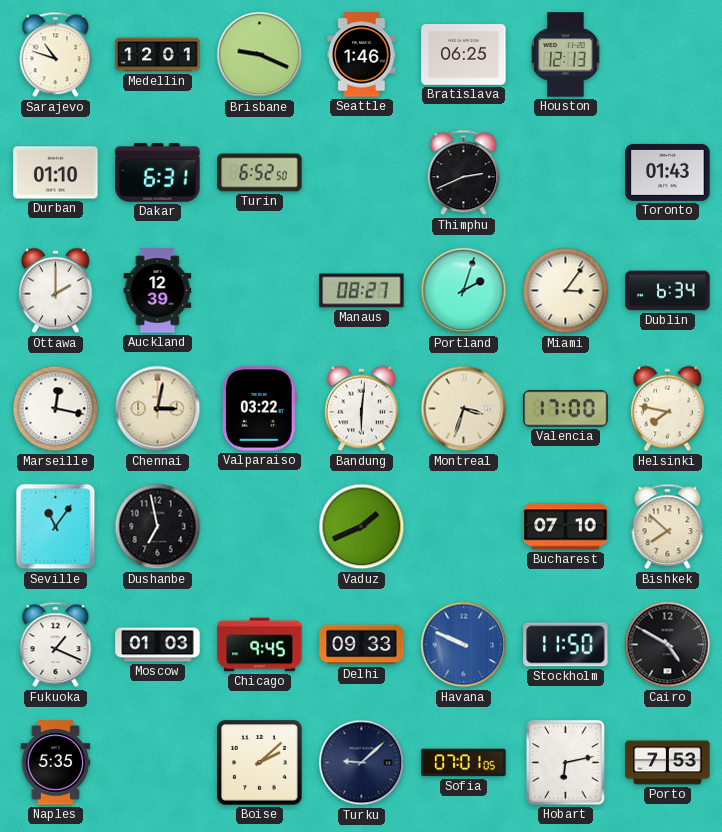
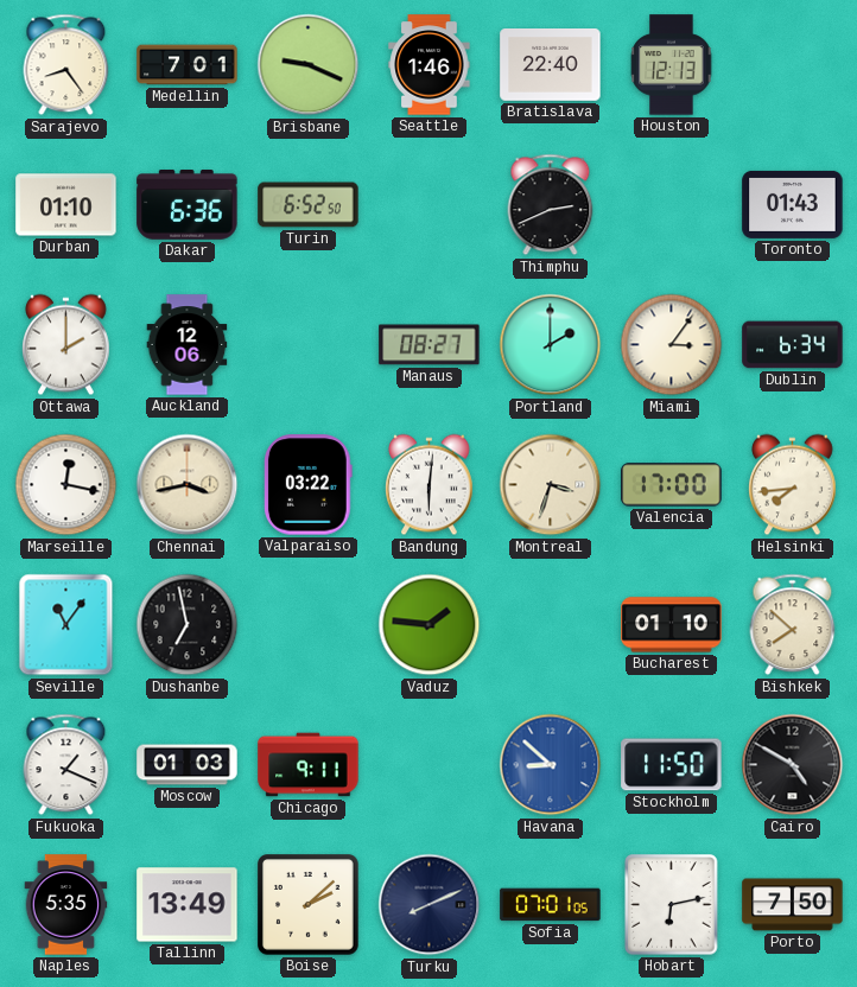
Sarajevo: 10:48 -> 8:24 (66, 65)
Medellin: 12:01 -> 7:01 (188, 65)
Bratislava: 06:25 -> 22:40 (551, 65)
Dakar: 6:31 -> 6:36 (188, 205)
Auckland: 12:39 -> 12:06 (188, 345)
Portland: 2:03 -> 2:00 (551, 345)
Chennai: 3:02 -> 3:43 (188, 485)
Helsinki: 7:47 -> 7:44 (793, 485)
Vaduz: 1:41 -> 1:46 (430, 625)
Bucharest: 07:10 -> 01:10 (672, 625)
Chicago: 9:45 -> 9:11 (309, 765)
Delhi: 09:33 -> none (362, 645)
Havana: 9:49 -> 8:52 (551, 765)
Tallinn: none -> 13:49 (188, 905)
Turku: 9:08 -> 8:11 (430, 905)
Porto: 7:53 -> 7:50 (793, 905)
